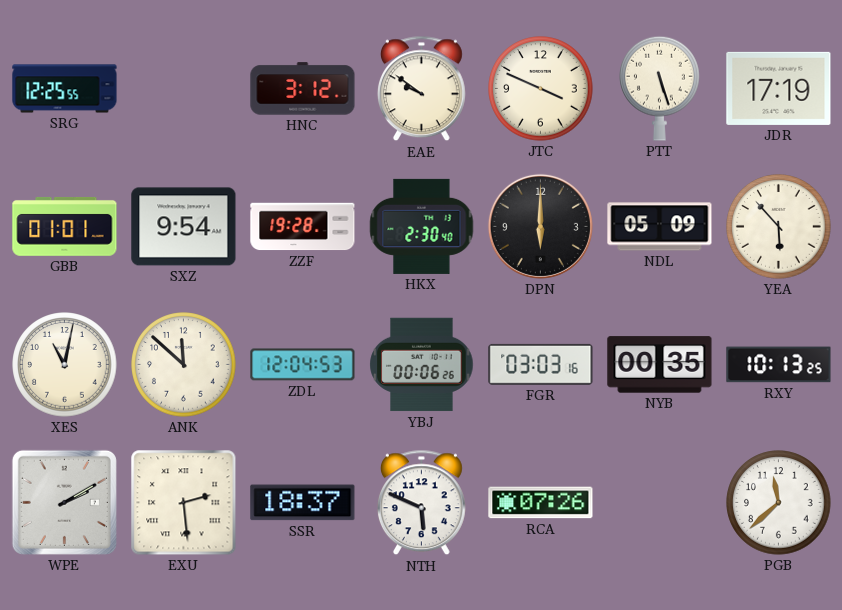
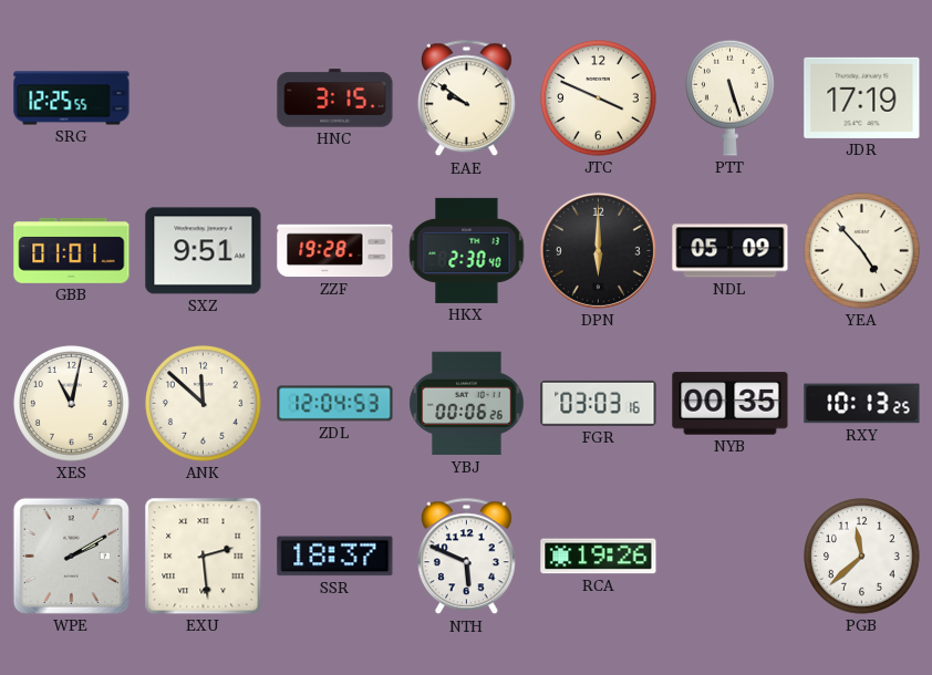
HNC: 3:12 -> 3:15 (335, 98)
SXZ: 9:54 -> 9:51 (204, 251)
YEA: 5:53 -> 4:53 (862, 251)
RCA: 07:26 -> 19:26 (599, 557)
